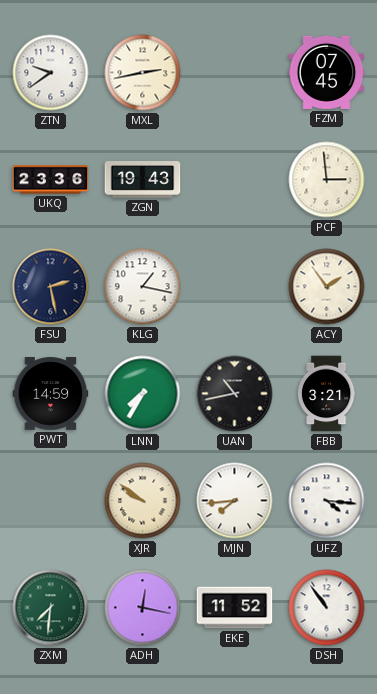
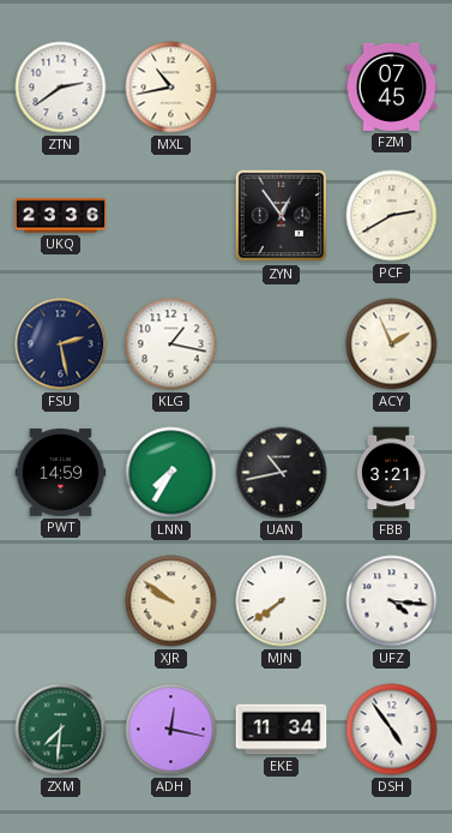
ZTN: 9:39 -> 2:39 (61, 88)
MXL: 2:43 -> 10:43 (171, 88)
ZGN: 19:43 -> none (143, 180)
ZYN: none -> 12:54 (282, 216)
PCF: 2:59 -> 2:40 (392, 216)
ACY: 1:54 -> 1:56 (392, 344)
MJN: 7:44 -> 7:39 (282, 601)
EKE: 11:52 -> 11:34 (282, 730)
DSH: 10:54 -> 4:54 (392, 730)
